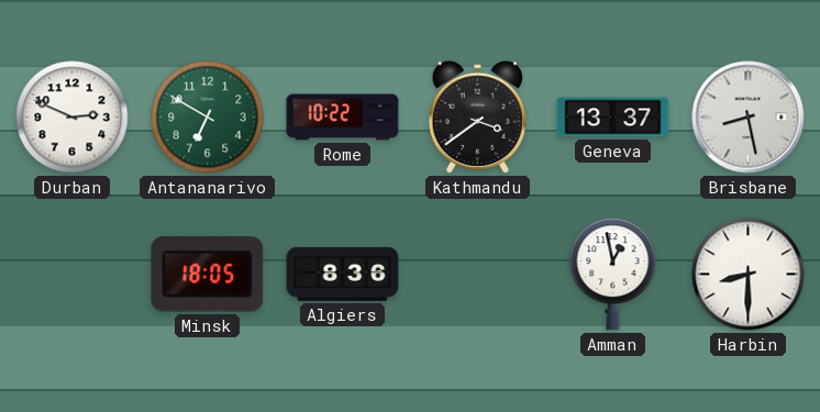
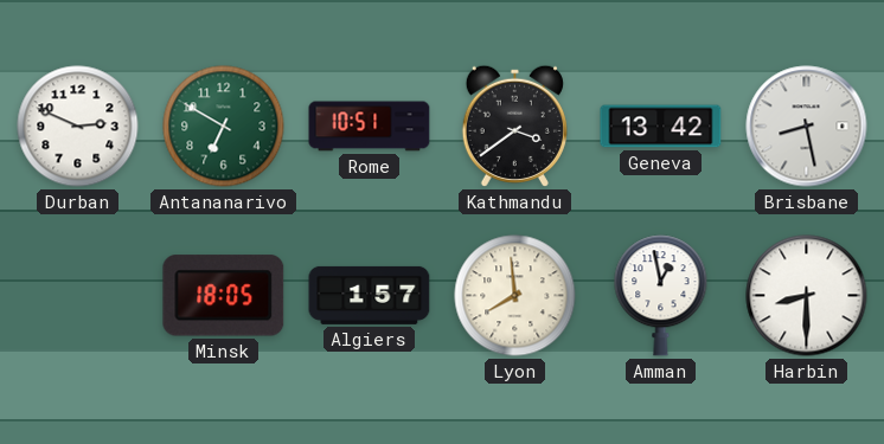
Rome: 10:22 -> 10:51 (370, 127)
Geneva: 13:37 -> 13:42 (661, 127)
Algiers: 8:36 -> 1:57 (370, 295)
Lyon: none -> 7:59 (515, 296)
